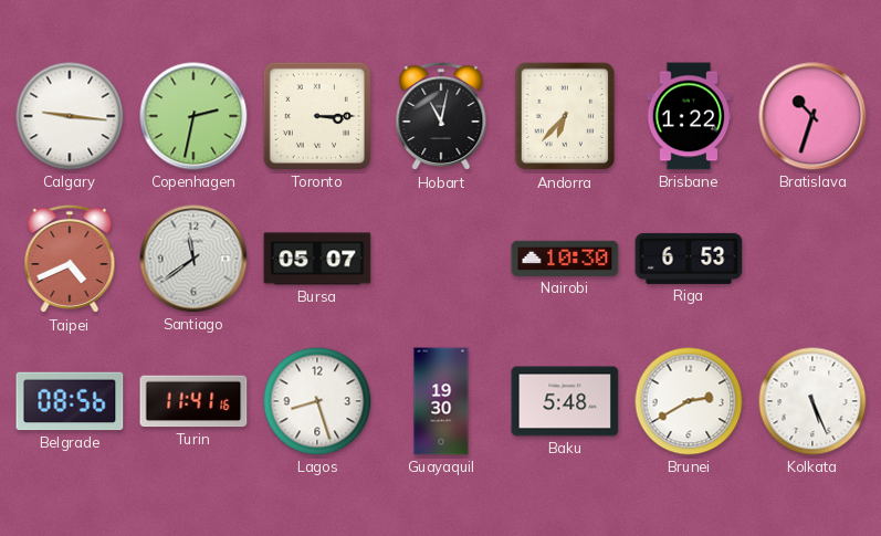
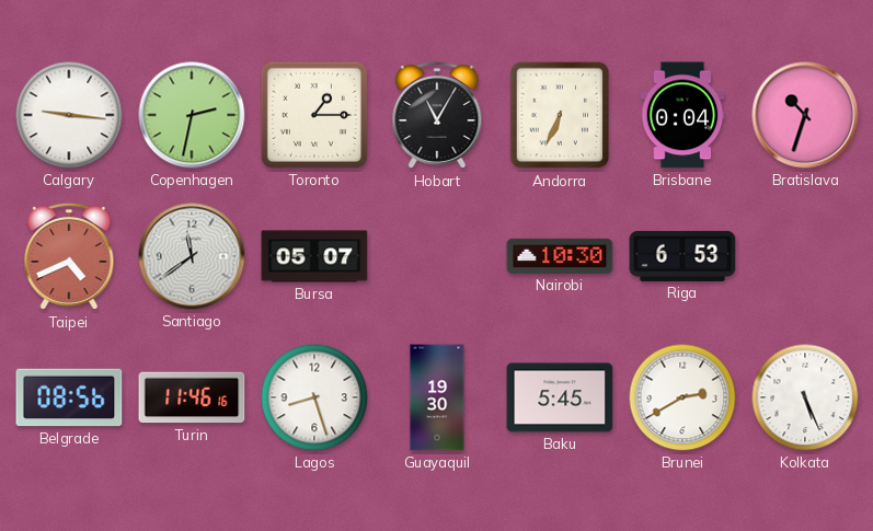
Toronto: 3:15 -> 1:15 (314, 115)
Hobart: 11:02 -> 11:05 (437, 115)
Andorra: 6:37 -> 6:34 (560, 115)
Brisbane: 1:22 -> 0:04 (682, 115)
Turin: 11:41 -> 11:46 (192, 397)
Baku: 5:48 -> 5:45 (560, 397)
